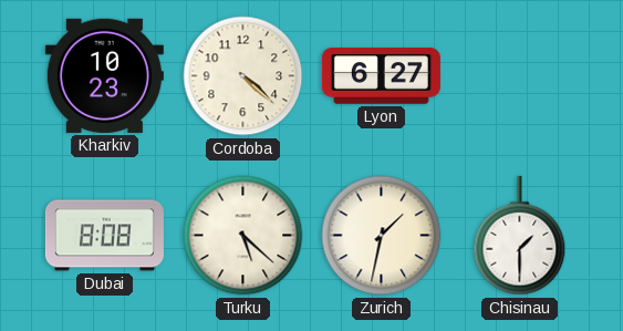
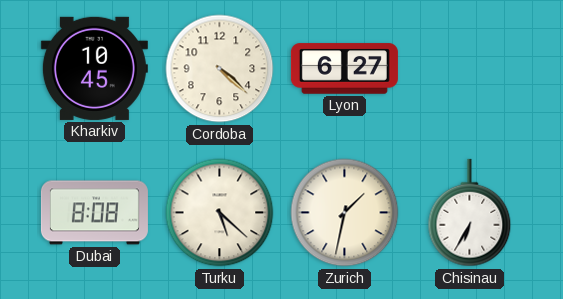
Kharkiv: 10:23 -> 10:45 (94, 68)
Chisinau: 1:30 -> 6:35 (470, 213)
